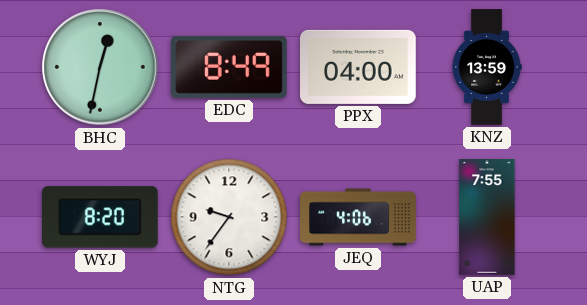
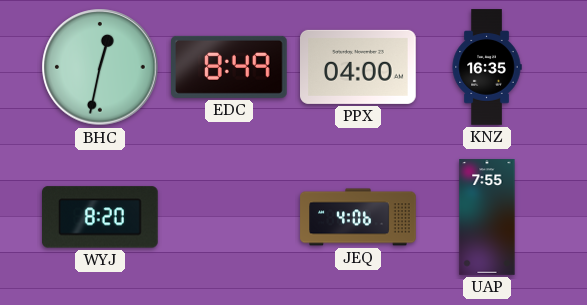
KNZ: 13:59 -> 16:35 (487, 67)
NTG: 9:36 -> none (229, 217)
